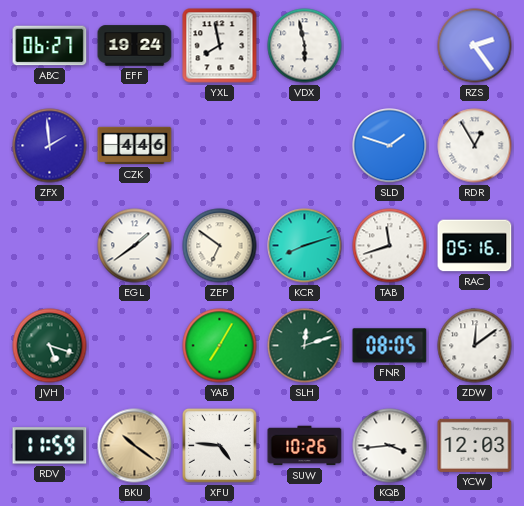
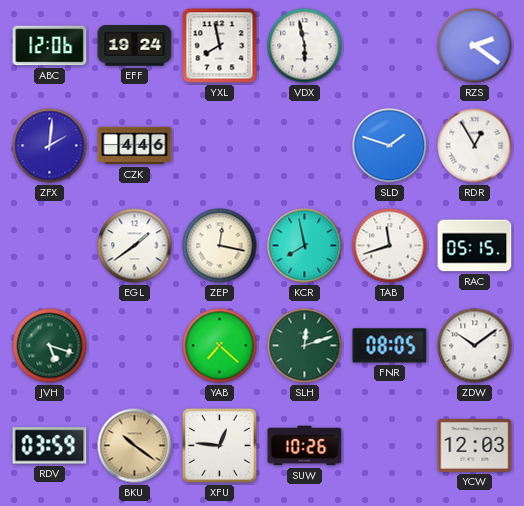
ABC: 06:27 -> 12:06 (50, 46)
RZS: 2:24 -> 2:21 (475, 46)
ZFX: 1:59 -> 2:01 (50, 146)
ZEP: 6:51 -> 12:17 (220, 246)
KCR: 8:12 -> 7:58 (305, 246)
RAC: 05:16 -> 05:15 (475, 246)
YAB: 7:05 -> 7:22 (220, 346)
ZDW: 12:09 -> 10:09 (475, 346)
RDV: 11:59 -> 03:59 (50, 446)
XFU: 4:46 -> 12:46 (220, 446)
KQB: 3:44 -> none (390, 446)
